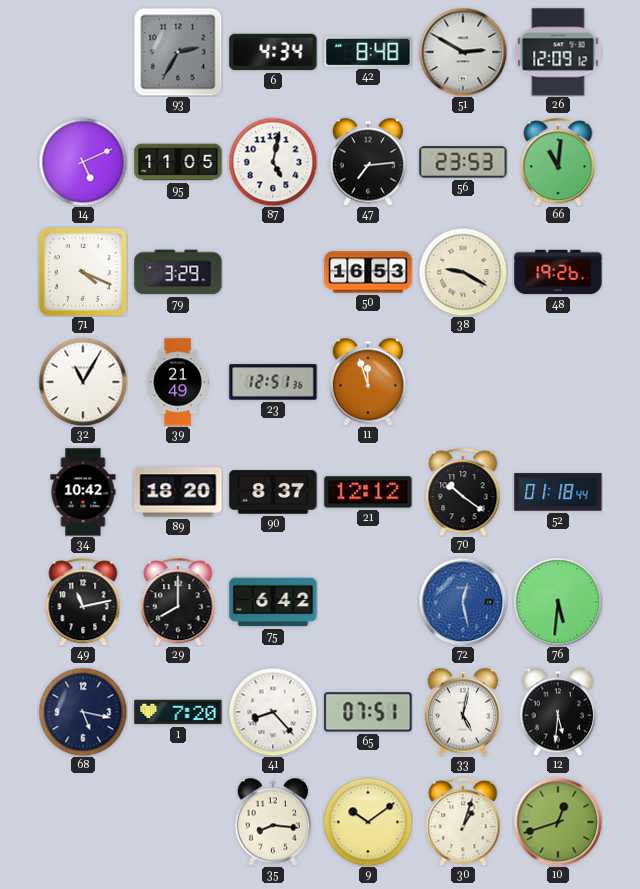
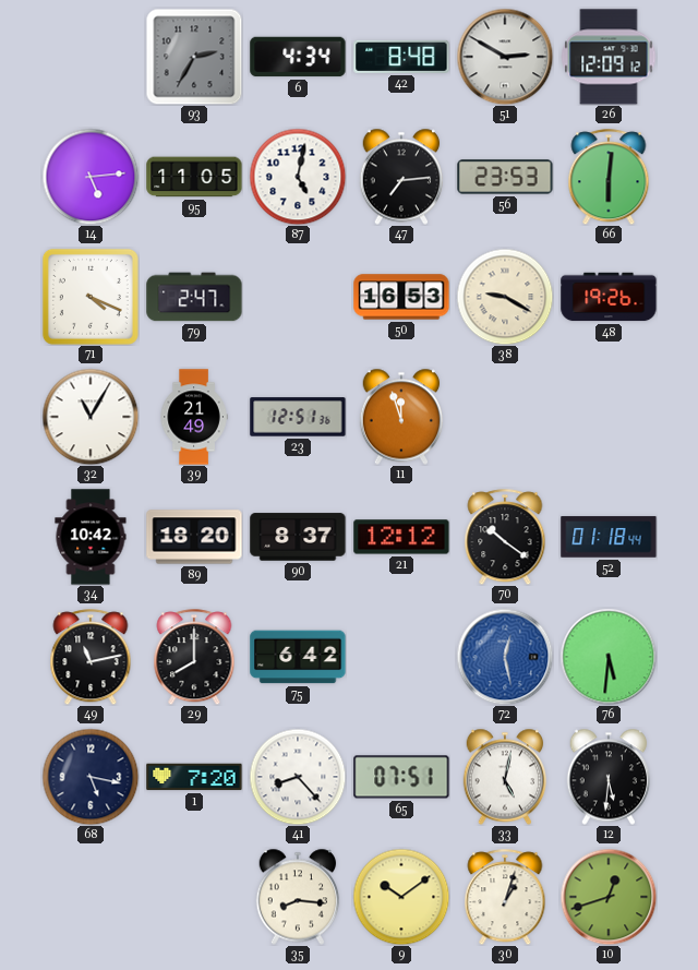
14: 5:11 -> 5:14 (91, 177)
66: 11:01 -> 6:01 (609, 177)
79: 3:29 -> 2:47 (194, 297)
